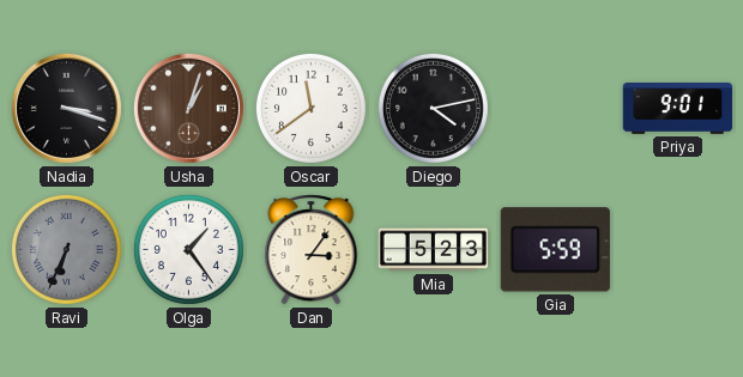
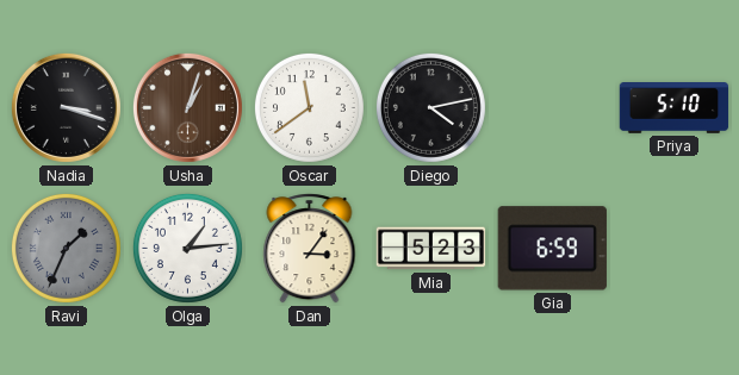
Priya: 9:01 -> 5:10 (675, 108)
Ravi: 6:34 -> 1:34 (66, 248)
Olga: 1:24 -> 1:14 (187, 248)
Gia: 5:59 -> 6:59 (552, 249)
